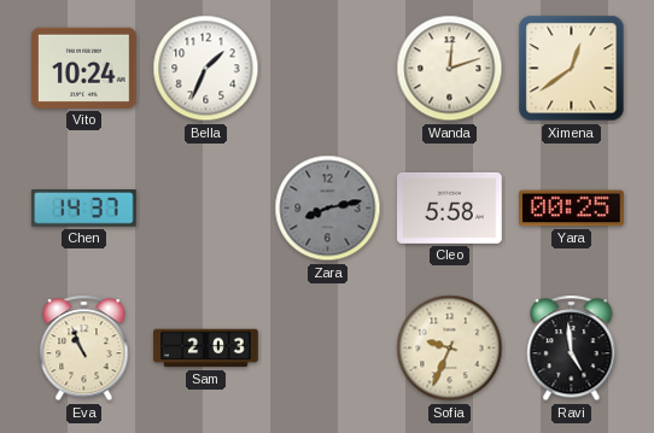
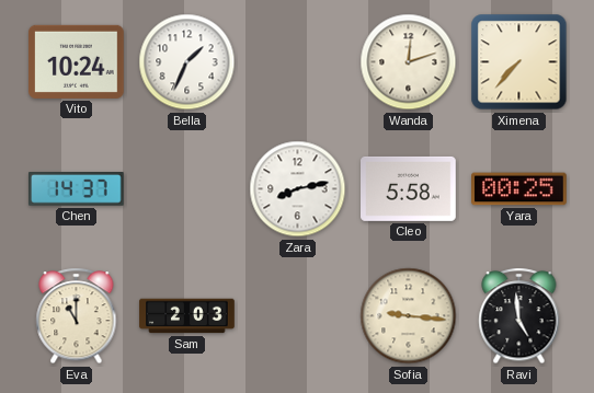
Ximena: 12:39 -> 7:37 (519, 62)
Zara dial: grey -> white (298, 189)
Eva: 10:56 -> 11:00 (77, 316)
Sofia: 9:34 -> 9:16 (409, 316)
